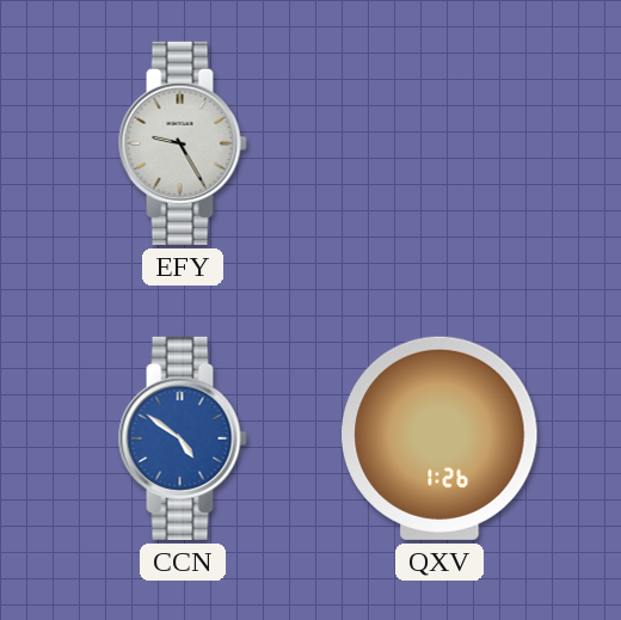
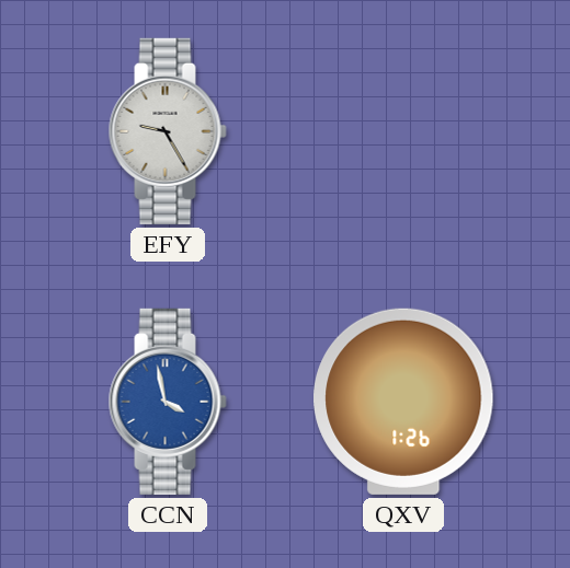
CCN: 4:51 -> 3:58 (168, 402)
